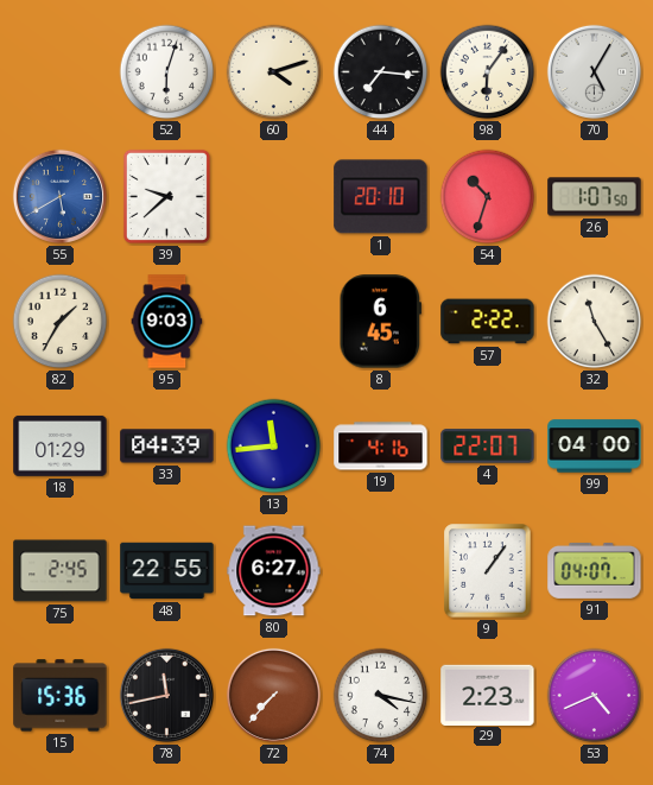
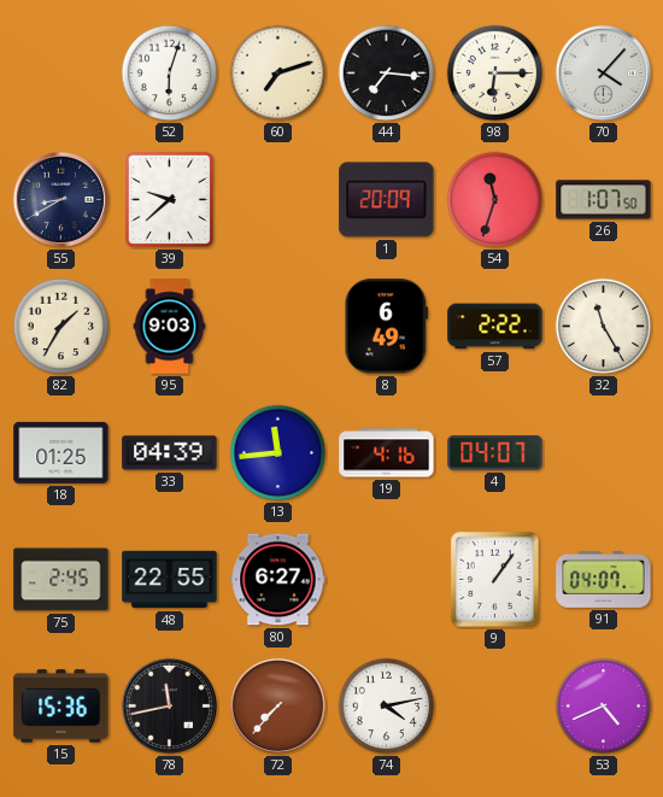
60: 4:12 -> 7:12 (278, 74)
98: 6:06 -> 6:15 (495, 74)
70: 5:05 -> 4:07 (603, 72)
55: 5:40 -> 8:40 (60, 199)
55 dial: blue -> navy (60, 199)
1: 20:10 -> 20:09 (387, 200)
54: 10:33 -> 11:33 (495, 200)
8: 6:45 -> 6:49 (386, 327)
18: 01:29 -> 01:25 (61, 452)
4: 22:07 -> 04:07 (495, 453)
99: 04:00 -> none (595, 447)
74: 4:17 -> 4:13 (387, 707)
29: 2:23 -> none (488, 695)
